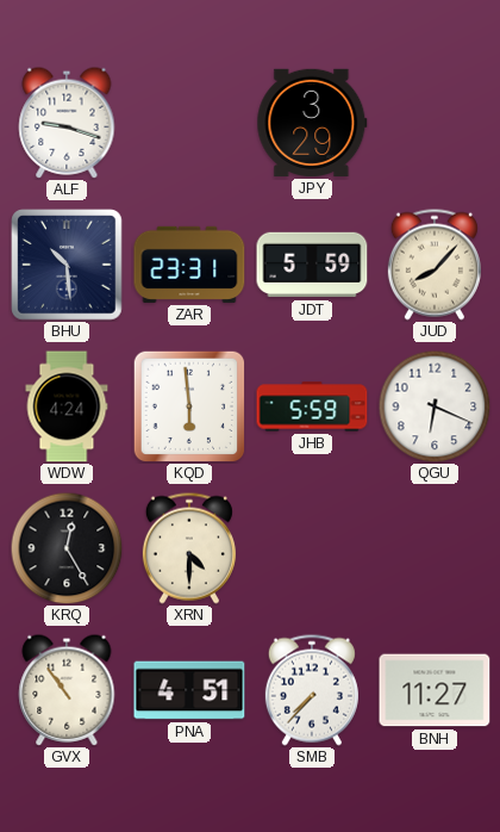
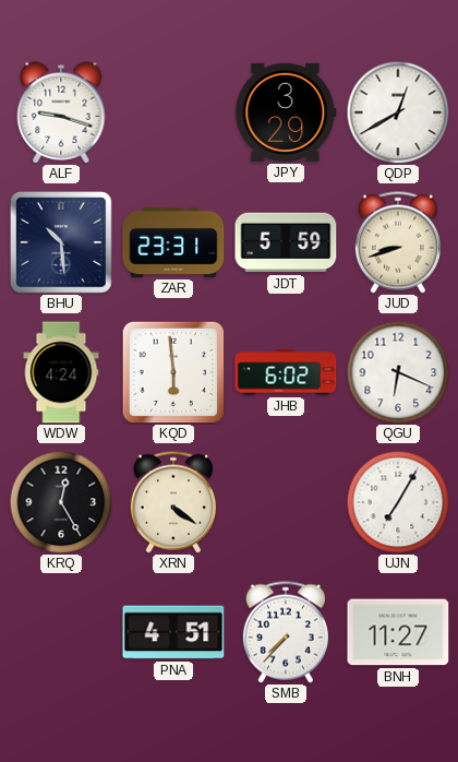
QDP: none -> 12:40 (398, 112)
JUD: 8:07 -> 8:42 (398, 242)
JHB: 5:59 -> 6:02 (286, 372)
XRN: 4:30 -> 4:21 (173, 502)
UJN: none -> 7:05 (398, 502)
GVX: 10:54 -> none (67, 690)
